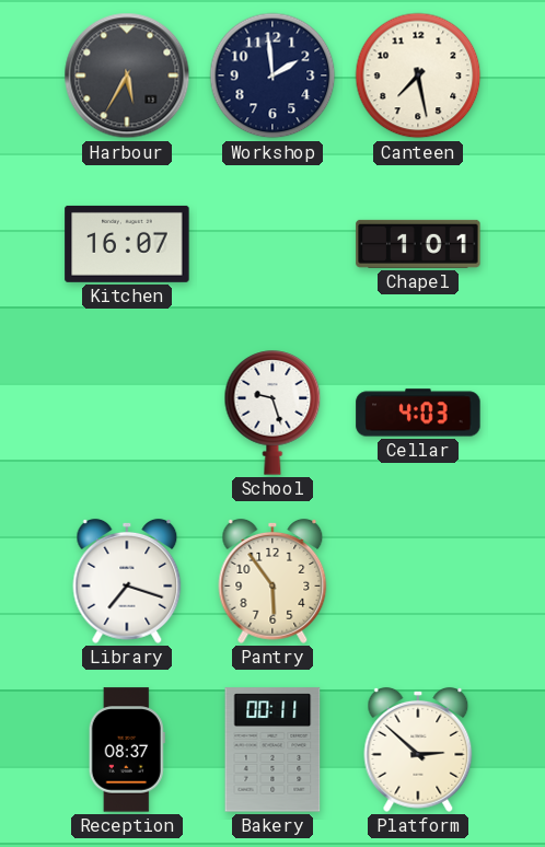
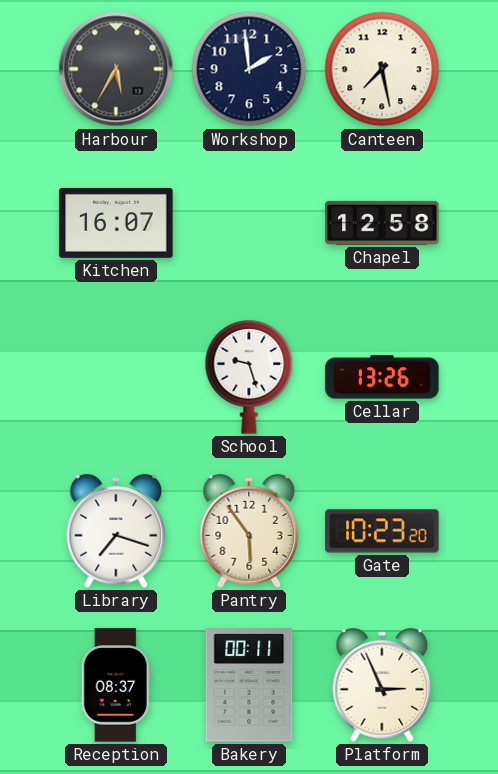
Chapel: 1:01 -> 12:58 (382, 223)
Cellar: 4:03 -> 13:26 (382, 377)
Gate: none -> 10:23 (382, 531)
Platform: 2:52 -> 2:56 (382, 685)
